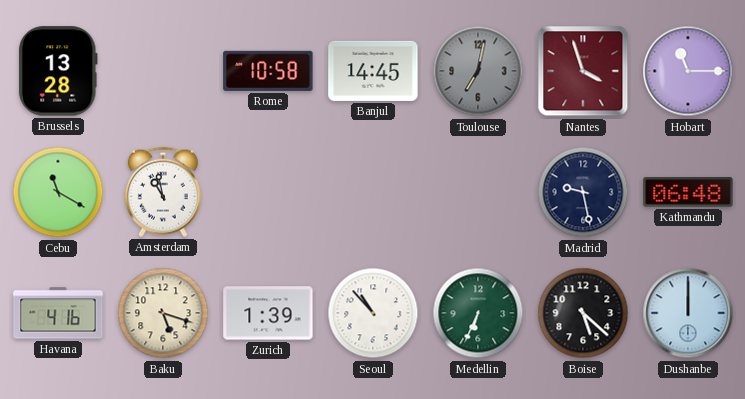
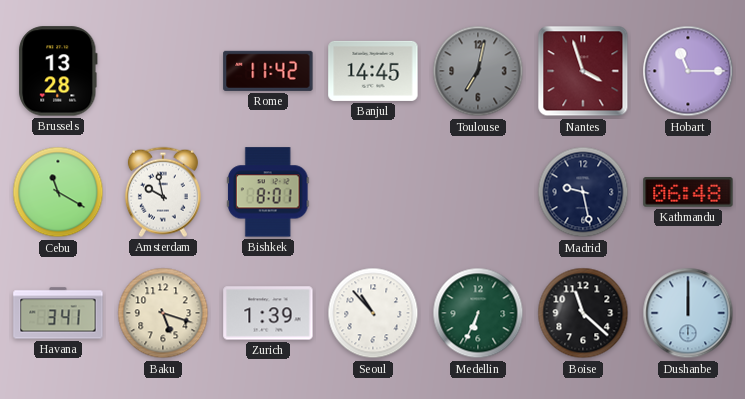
Rome: 10:58 -> 11:42 (268, 71)
Amsterdam: 10:58 -> 9:58 (163, 192)
Bishkek: none -> 8:01 (268, 192)
Havana: 4:16 -> 3:41 (58, 313)
Boise: 5:22 -> 11:22 (583, 313)
